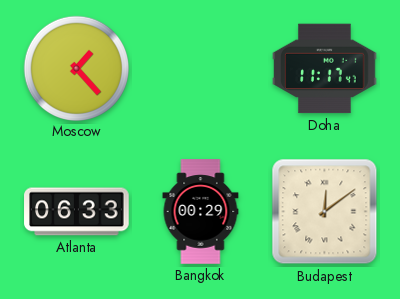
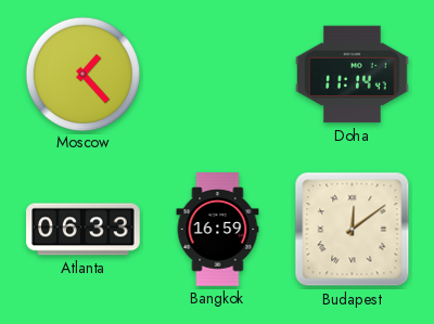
Doha: 11:17 -> 11:14 (353, 75)
Bangkok: 00:29 -> 16:59 (218, 230)
